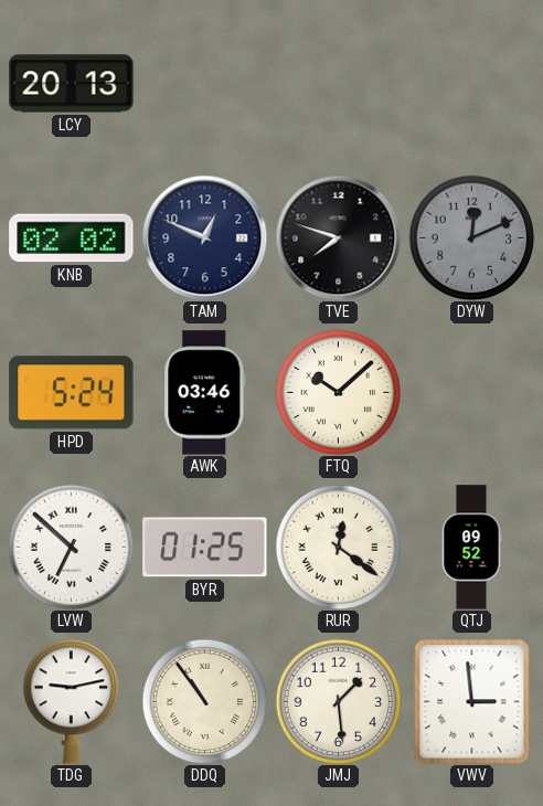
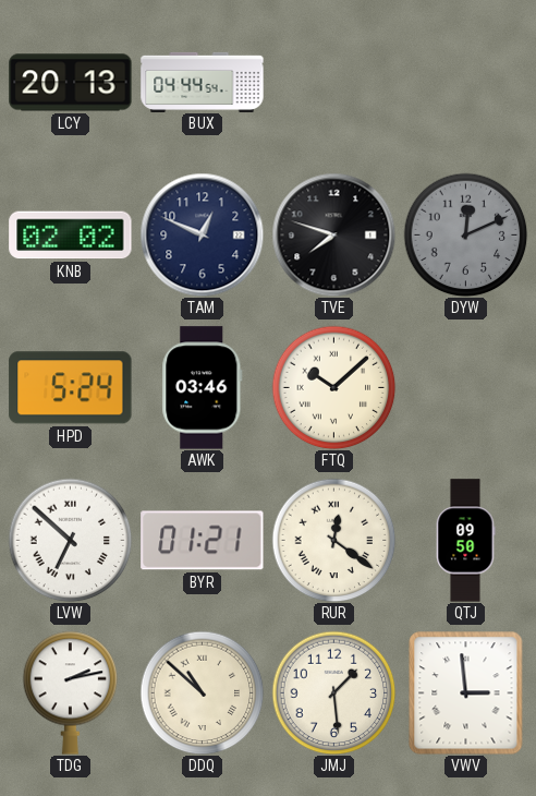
BUX: none -> 04:44 (203, 82)
BYR: 01:25 -> 01:21 (203, 541)
QTJ: 09:52 -> 09:50 (465, 541)
TDG: 9:13 -> 2:13 (71, 692)
DDQ: 10:54 -> 10:52 (202, 692)
